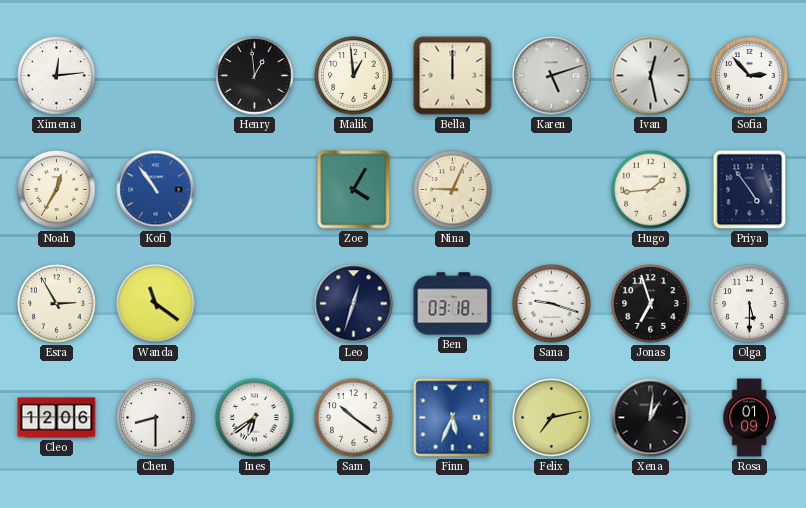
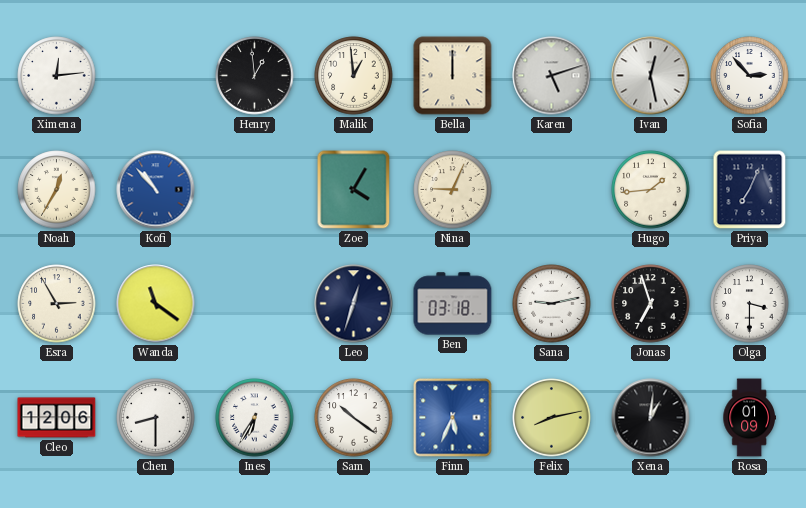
Kofi: 10:54 -> 10:53 (156, 190)
Priya: 4:54 -> 7:04 (750, 190)
Sana: 9:18 -> 9:13 (552, 304)
Olga: 5:30 -> 3:30 (750, 304)
Ines: 6:39 -> 6:35 (255, 418)
Felix: 7:13 -> 8:13 (552, 418)
